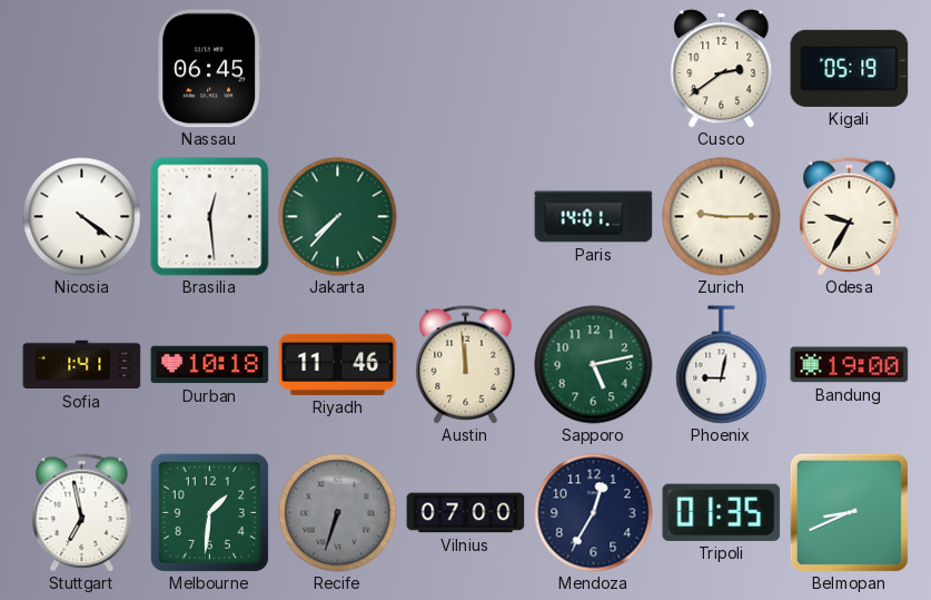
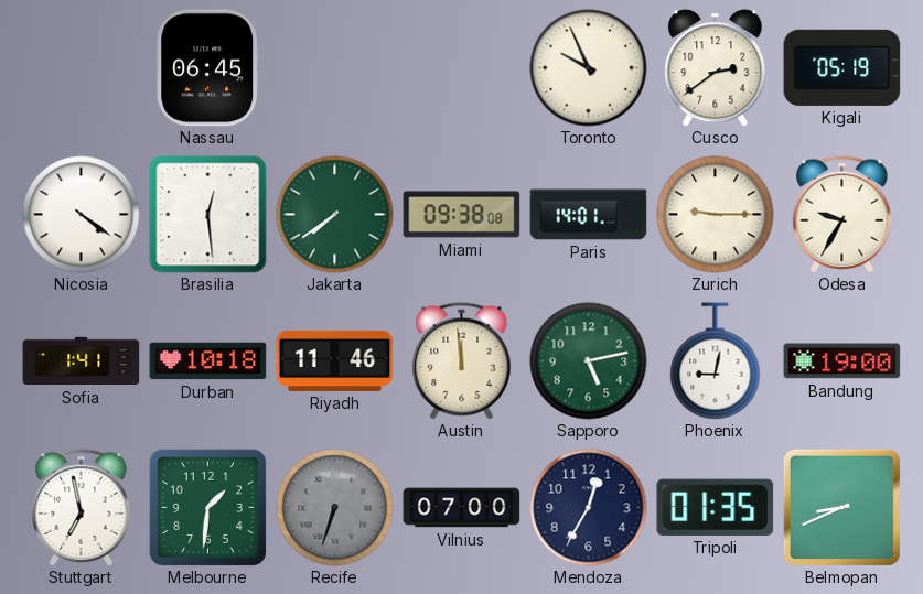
Toronto: none -> 9:56 (589, 68)
Jakarta: 7:37 -> 7:39 (335, 215)
Miami: none -> 09:38 (462, 215)
